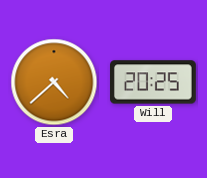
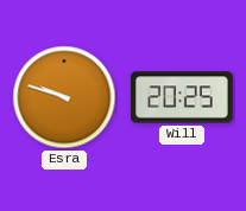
Esra: 4:38 -> 9:48 (64, 97)
